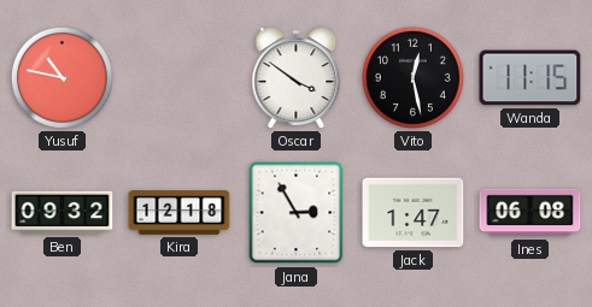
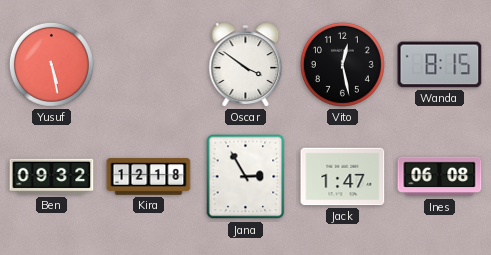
Yusuf: 10:47 -> 5:28 (51, 64)
Wanda: 11:15 -> 8:15 (440, 65)
